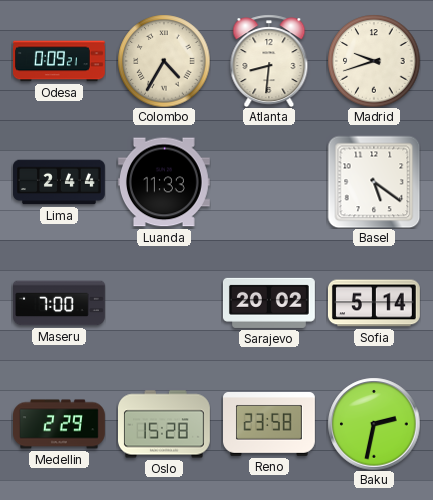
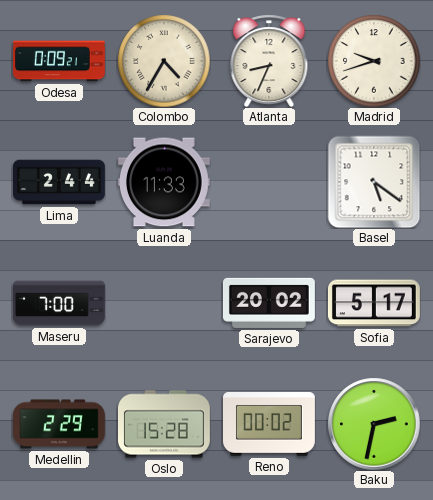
Atlanta: 8:31 -> 8:34 (269, 61)
Sofia: 5:14 -> 5:17 (374, 303)
Reno: 23:58 -> 00:02 (270, 425)
